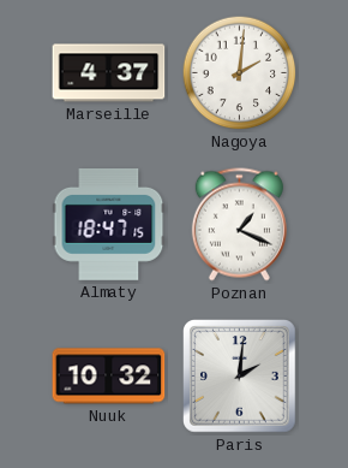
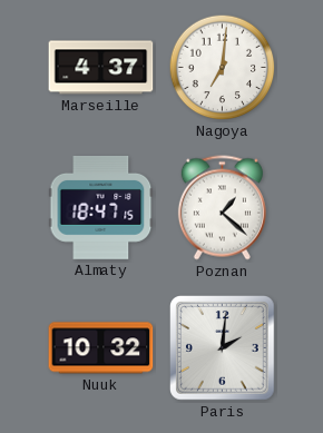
Nagoya: 2:01 -> 7:01 (223, 68)
Poznan: 1:19 -> 1:22 (222, 208)
